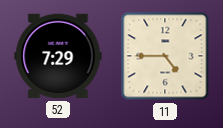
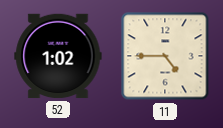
52: 7:29 -> 1:02 (58, 56)
